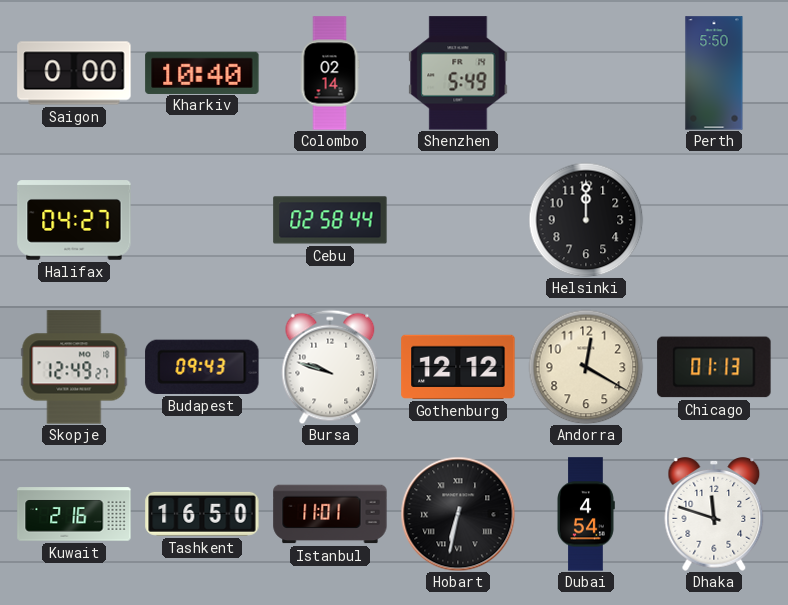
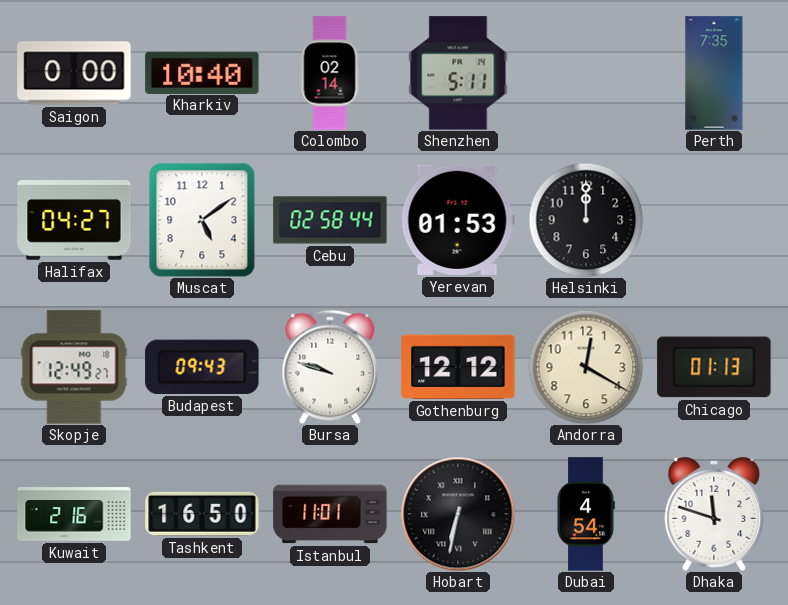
Shenzhen: 5:49 -> 5:11 (458, 73)
Perth: 5:50 -> 7:35 (714, 73)
Muscat: none -> 5:09 (202, 220)
Yerevan: none -> 01:53 (458, 220)
